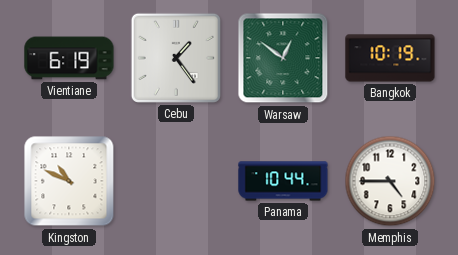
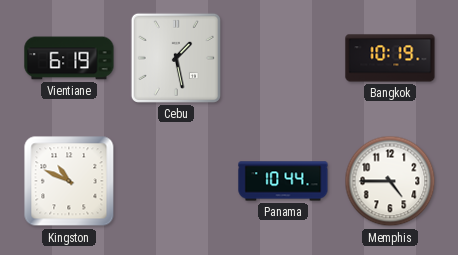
Cebu: 1:24 -> 1:28 (176, 58)
Warsaw: 12:51 -> none (283, 58)
